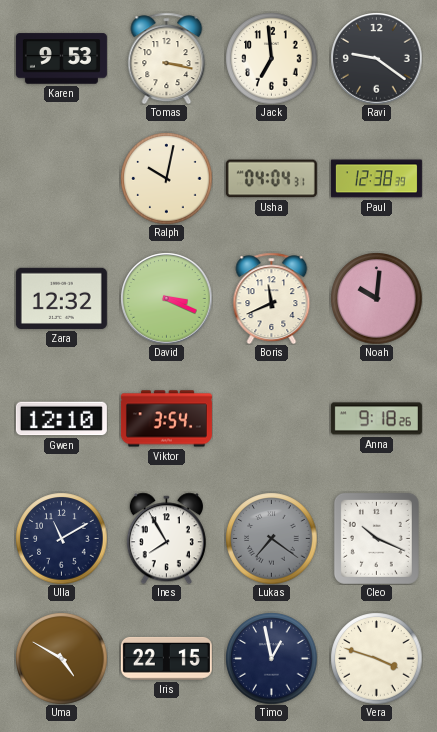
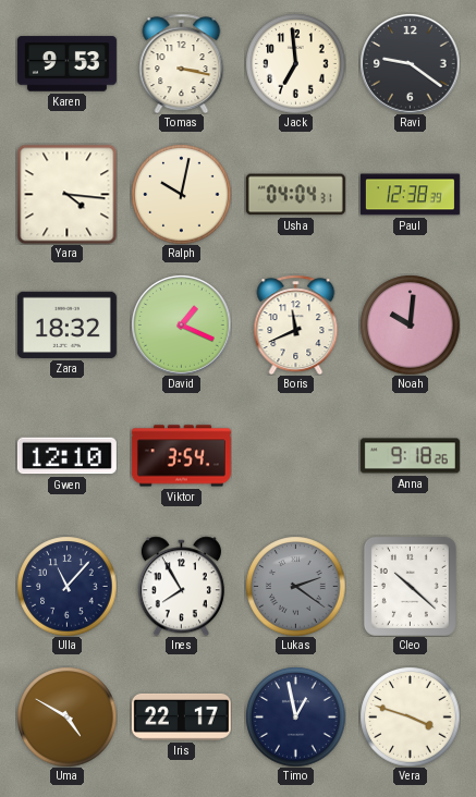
Yara: none -> 4:16 (66, 194)
Zara: 12:32 -> 18:32 (66, 324)
David: 3:19 -> 1:19 (181, 324)
Ulla: 11:10 -> 11:07 (66, 586)
Lukas: 7:21 -> 2:21 (295, 586)
Cleo: 10:19 -> 10:22 (410, 586)
Iris: 22:15 -> 22:17 (181, 716)
